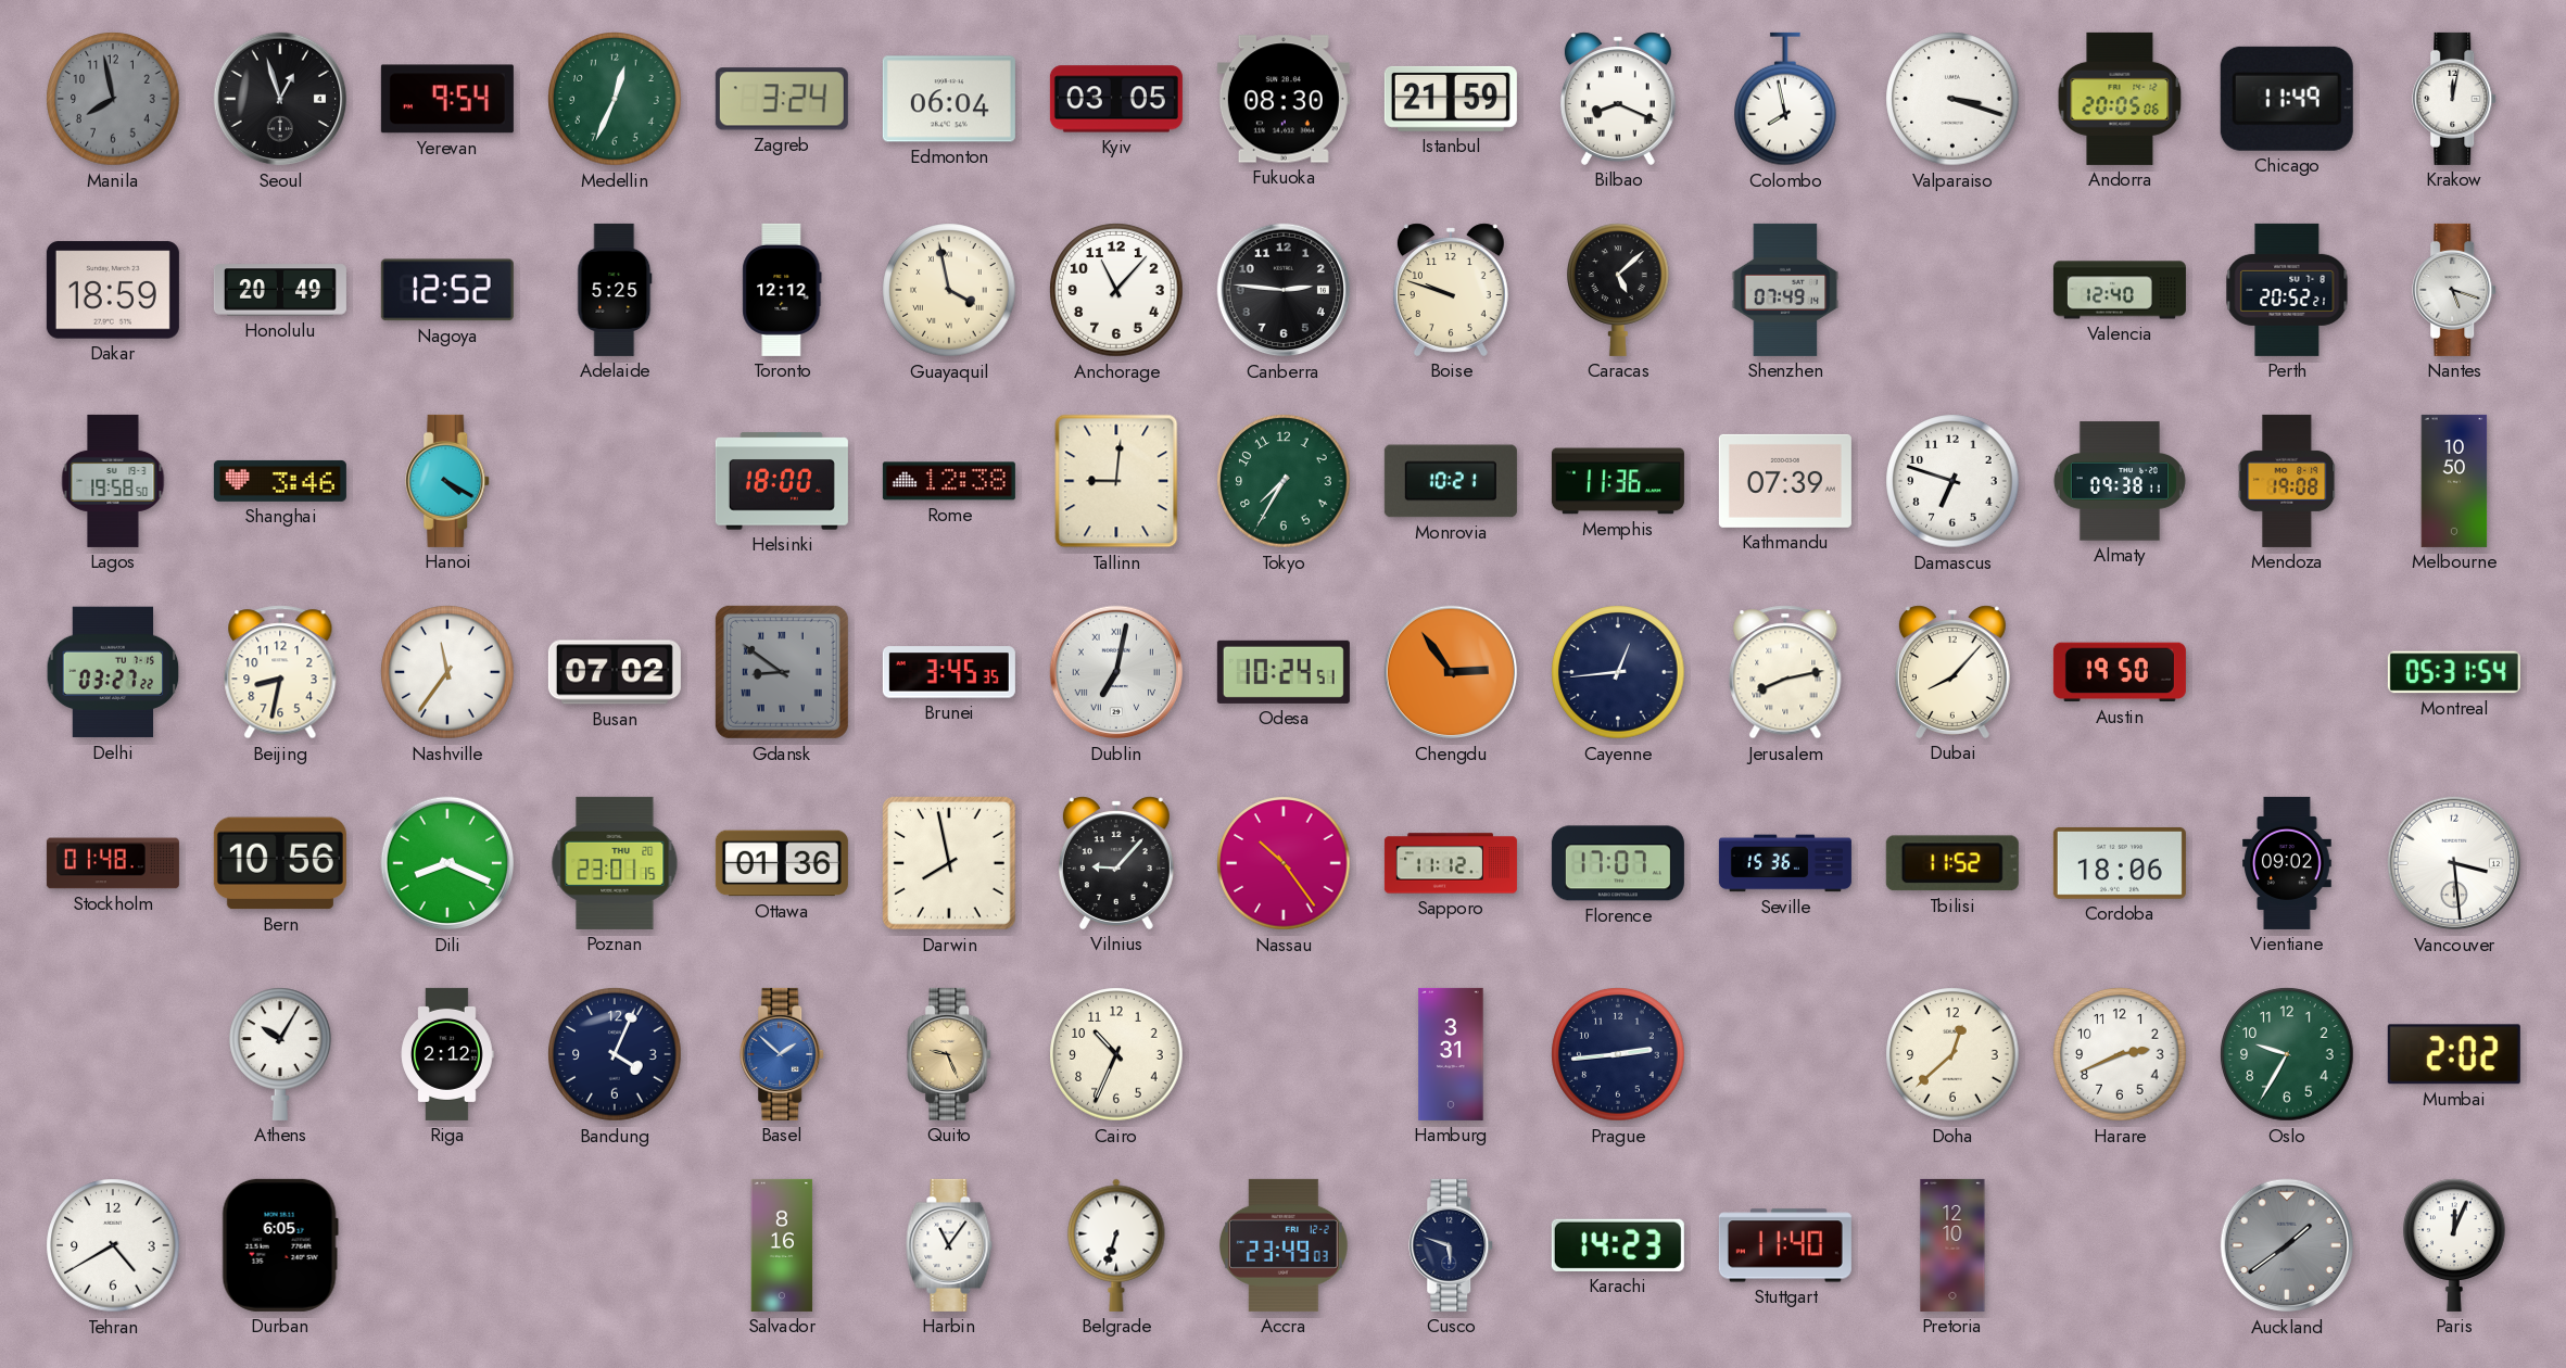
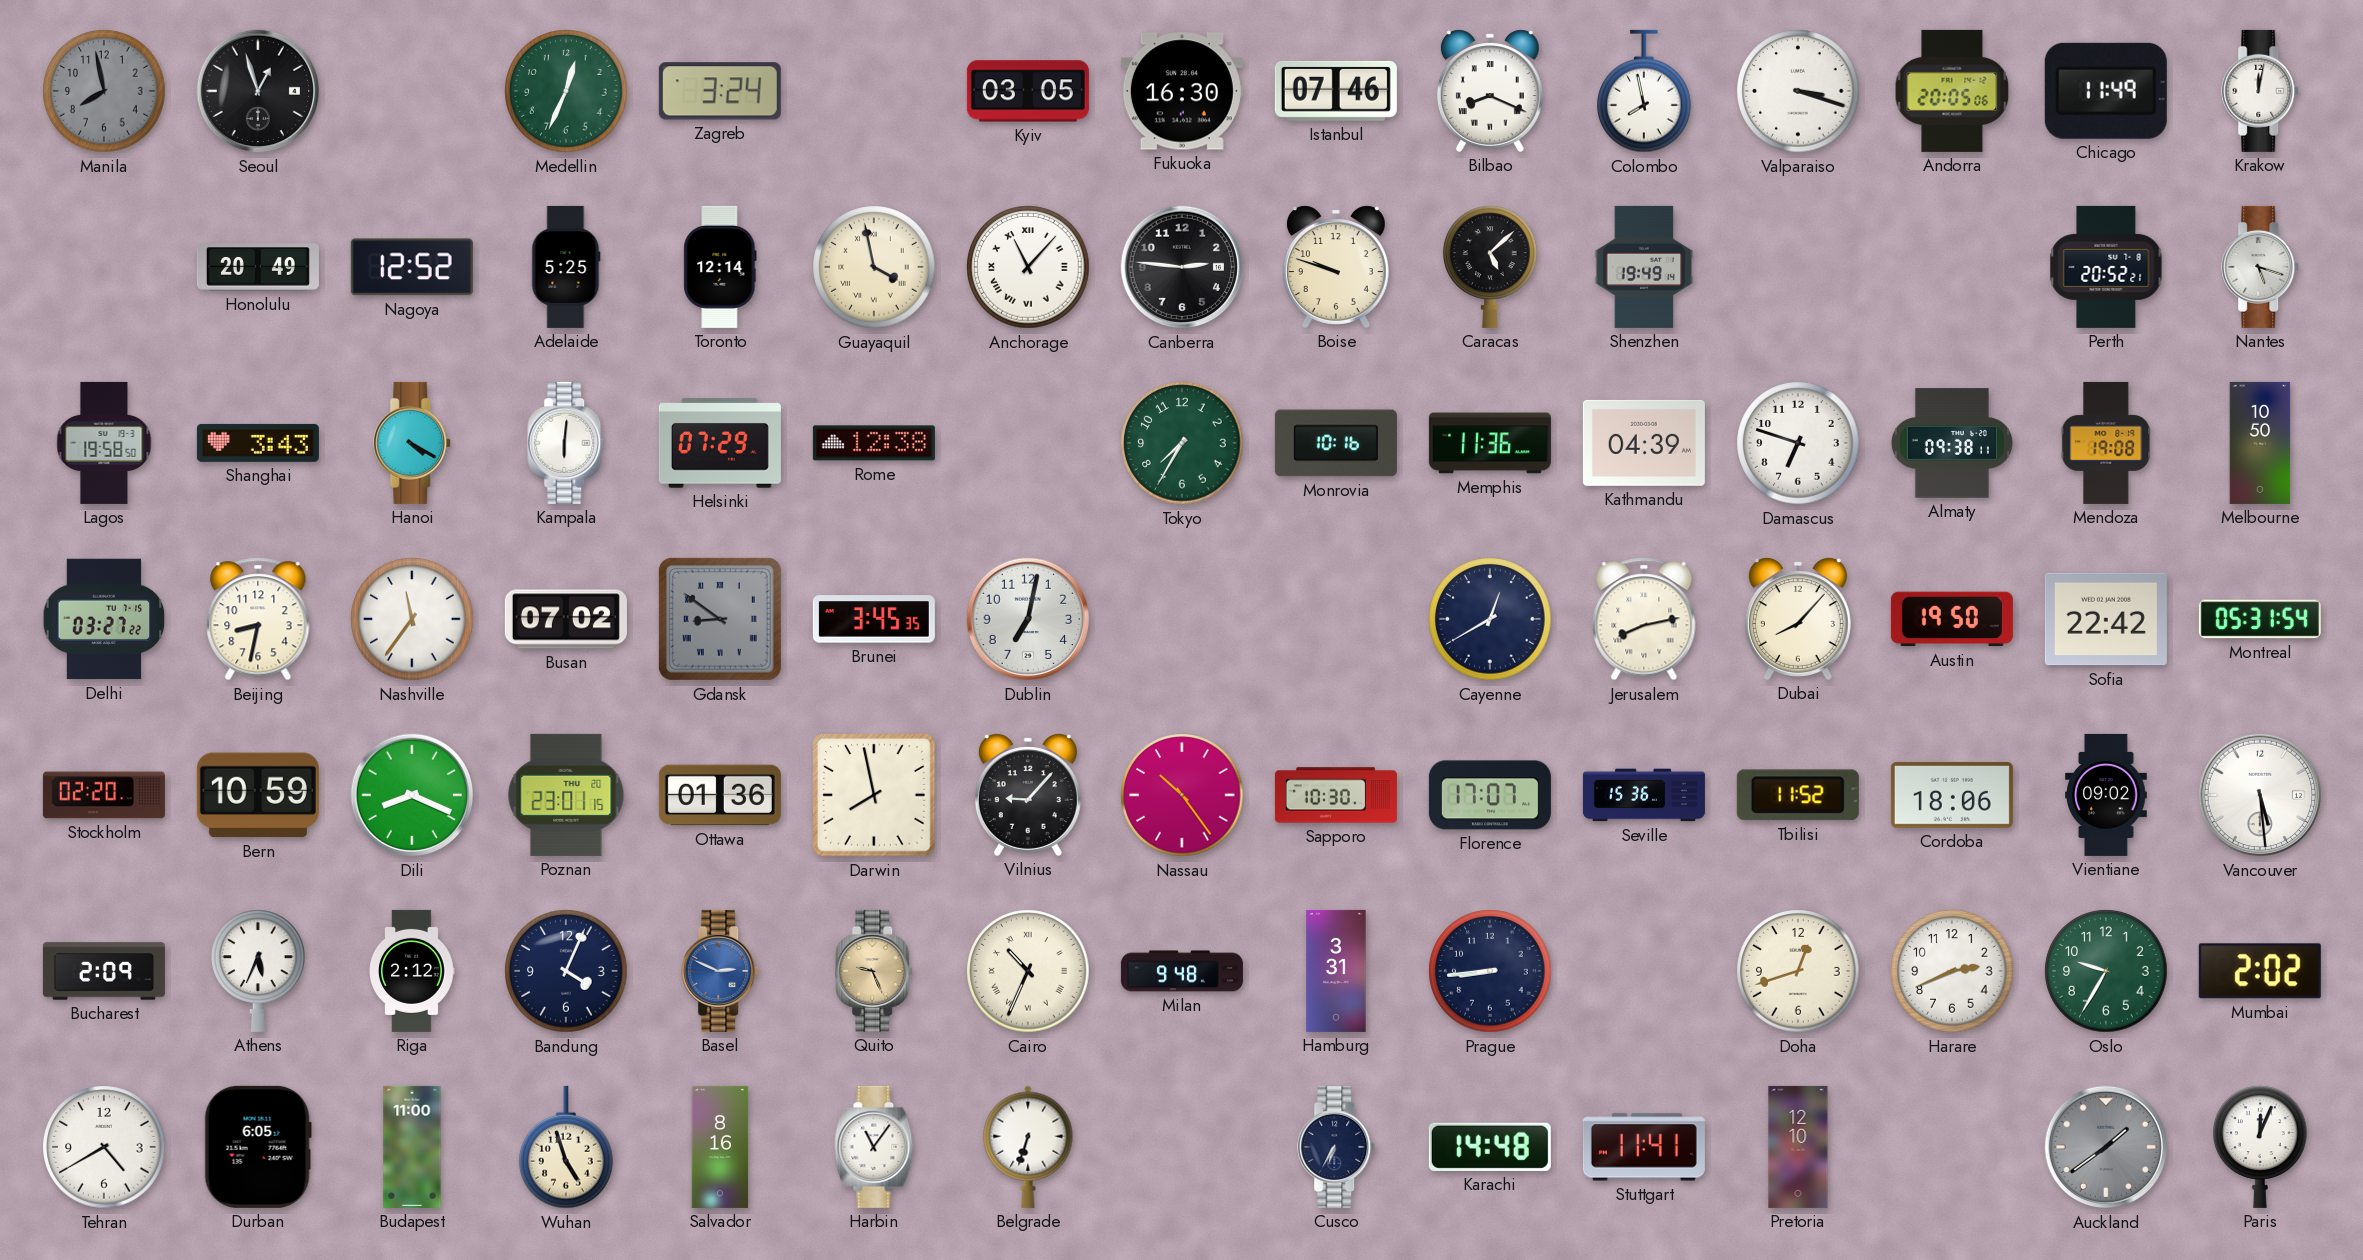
Yerevan: 9:54 -> none (447, 99)
Edmonton: 06:04 -> none (949, 99)
Fukuoka: 08:30 -> 16:30 (1182, 91)
Istanbul: 21:59 -> 07:46 (1336, 91)
Dakar: 18:59 -> none (113, 290)
Toronto: 12:12 -> 12:14 (720, 267)
Anchorage numerals: Arabic -> Roman (1028, 267)
Shenzhen: 07:49 -> 19:49 (1644, 267)
Valencia: 12:40 -> none (2120, 290)
Shanghai: 3:46 -> 3:43 (258, 443)
Kampala: none -> 6:01 (567, 443)
Helsinki: 18:00 -> 07:29 (720, 443)
Tallinn: 9:01 -> none (1116, 481)
Monrovia: 10:21 -> 10:16 (1336, 443)
Kathmandu: 07:39 -> 04:39 (1644, 443)
Dublin numerals: Roman -> Arabic (1028, 619)
Odesa: 10:24 -> none (1284, 672)
Chengdu: 2:54 -> none (1451, 672)
Cayenne: 12:44 -> 12:40 (1490, 619)
Sofia: none -> 22:42 (2106, 619)
Stockholm: 01:48 -> 02:20 (104, 795)
Bern: 10:56 -> 10:59 (258, 795)
Sapporo: 11:12 -> 10:30 (1336, 795)
Vancouver: 3:29 -> 5:29 (2260, 795)
Bucharest: none -> 2:09 (104, 971)
Athens: 10:05 -> 5:34 (258, 971)
Basel: 1:52 -> 2:49 (721, 971)
Cairo numerals: Arabic -> Roman (1028, 971)
Milan: none -> 9:48 (1182, 971)
Prague: 2:44 -> 8:44 (1490, 971)
Doha: 12:38 -> 12:42 (1798, 971)
Budapest: none -> 11:00 (412, 1147)
Wuhan: none -> 4:57 (566, 1147)
Accra: 23:49 -> none (1285, 1245)
Cusco: 5:48 -> 6:35 (1337, 1147)
Karachi: 14:23 -> 14:48 (1490, 1147)
Stuttgart: 11:40 -> 11:41 (1644, 1147)
